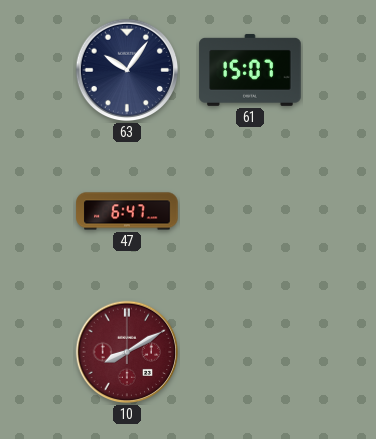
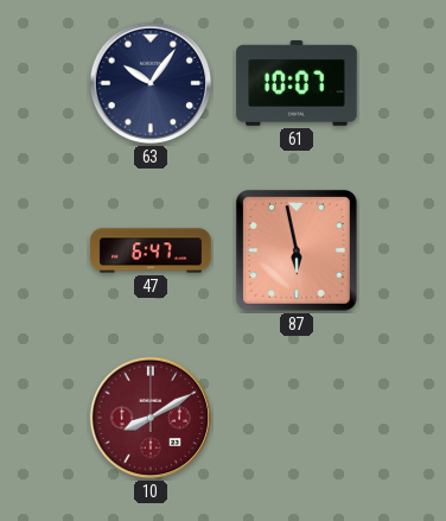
61: 15:07 -> 10:07 (297, 83)
87: none -> 5:58 (297, 250)
